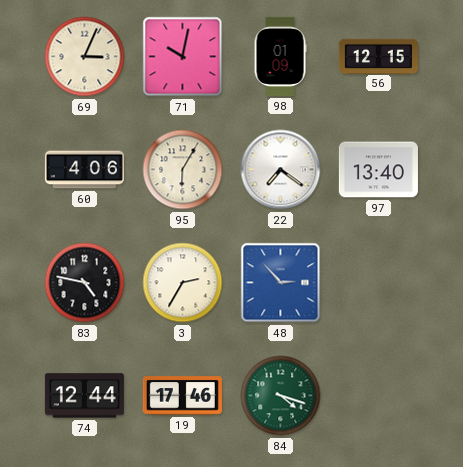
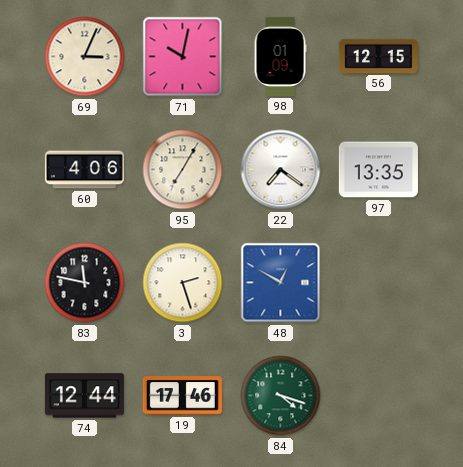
95: 6:05 -> 7:05 (183, 170)
97: 13:40 -> 13:35 (378, 170)
83: 4:47 -> 11:47 (85, 283)
3: 2:35 -> 2:27 (183, 283)
48: 2:53 -> 12:50 (281, 283)
